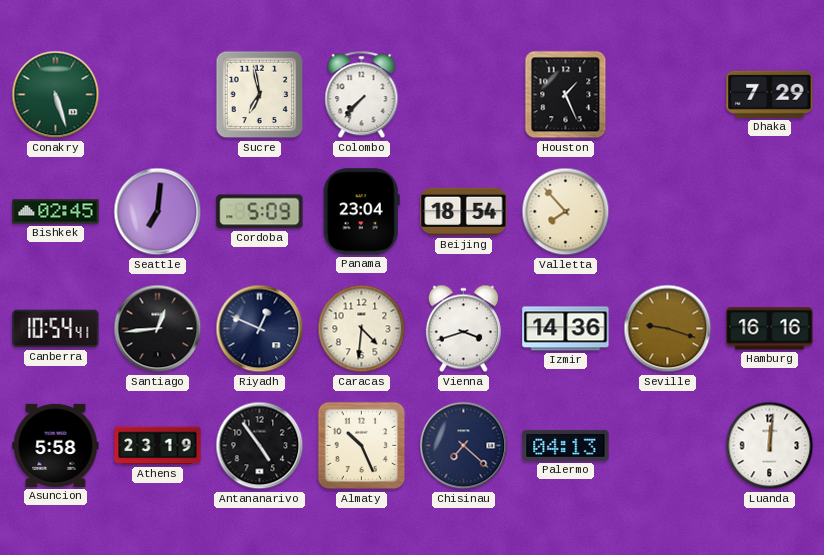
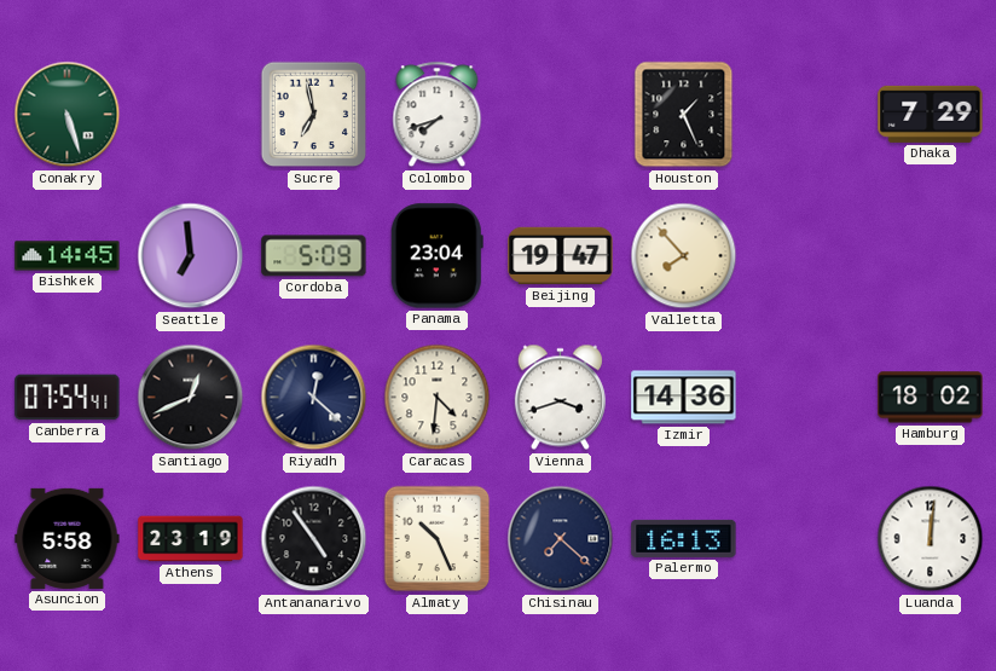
Colombo: 7:37 -> 7:42 (438, 115)
Bishkek: 02:45 -> 14:45 (68, 256)
Seattle: 7:01 -> 6:59 (191, 256)
Beijing: 18:54 -> 19:47 (561, 256)
Canberra: 10:54 -> 07:54 (68, 398)
Santiago: 12:44 -> 12:41 (191, 398)
Riyadh: 12:49 -> 12:22 (314, 398)
Seville: 9:18 -> none (668, 329)
Hamburg: 16:16 -> 18:02 (931, 398)
Palermo: 04:13 -> 16:13 (684, 538)
